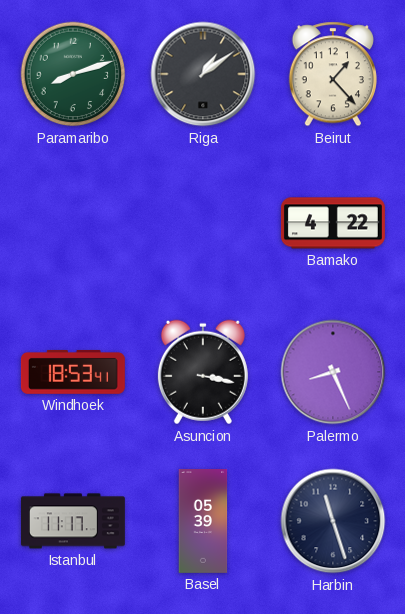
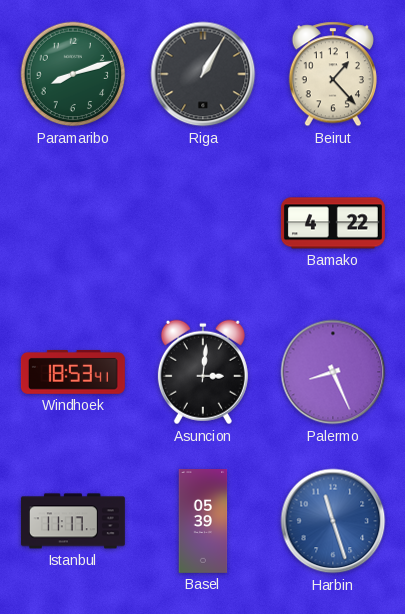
Riga: 1:09 -> 1:05 (203, 74)
Asuncion: 3:17 -> 3:01 (203, 372)
Harbin dial: navy -> blue (333, 521)
